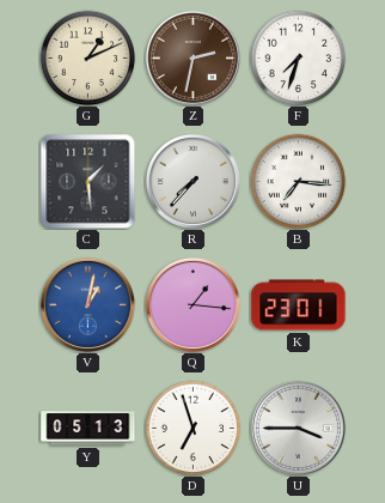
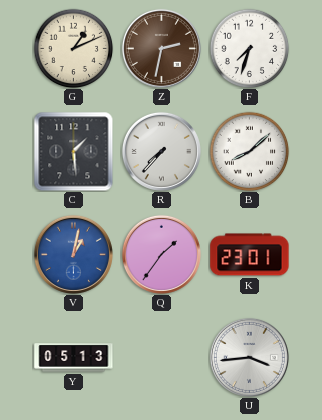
B: 7:16 -> 8:08 (249, 151)
Q: 1:16 -> 1:36 (161, 254)
D: 6:57 -> none (192, 428)
U: 3:45 -> 3:44 (249, 357)
